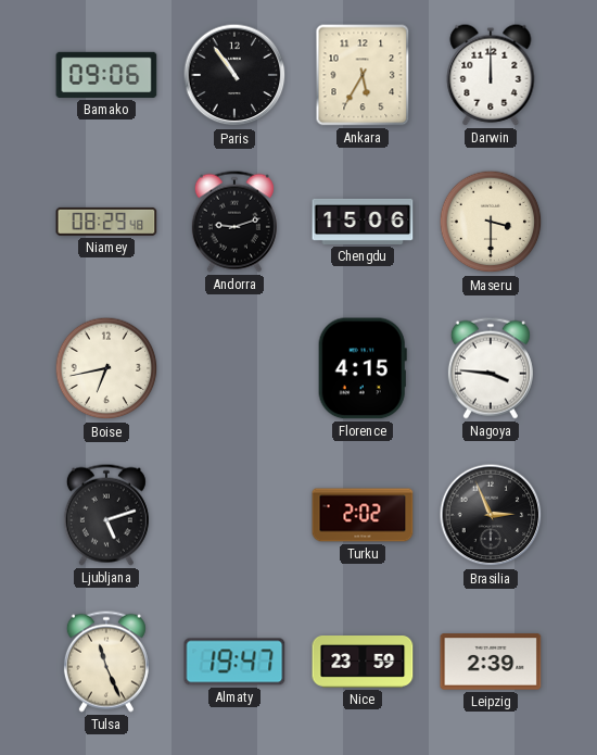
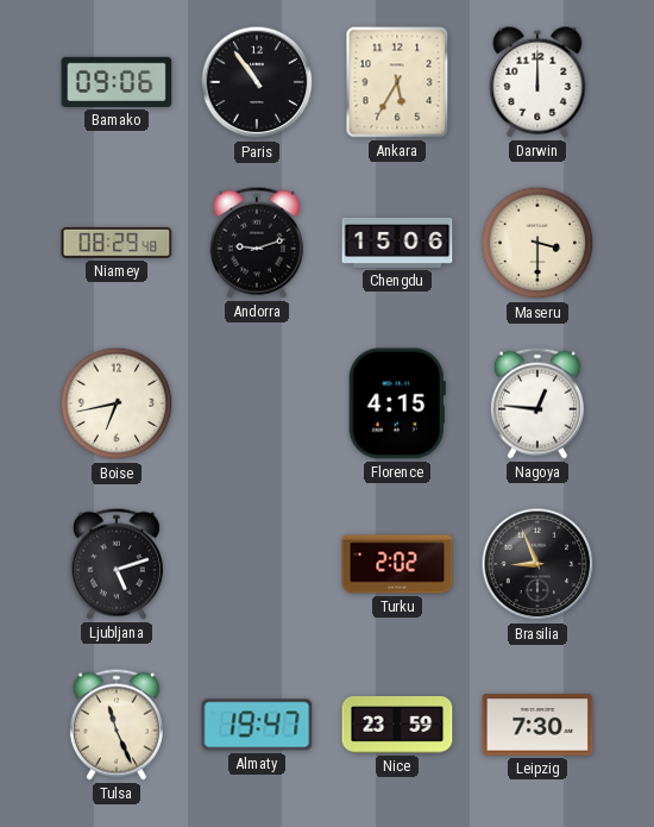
Nagoya: 3:46 -> 12:46 (537, 403)
Brasilia: 2:56 -> 8:56 (537, 564)
Leipzig: 2:39 -> 7:30 (537, 725)
